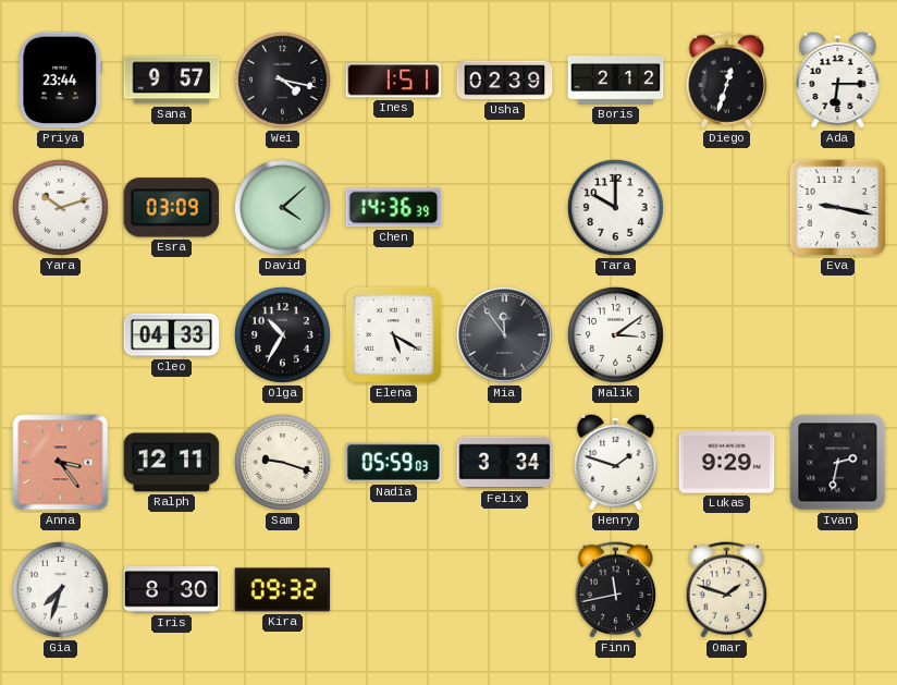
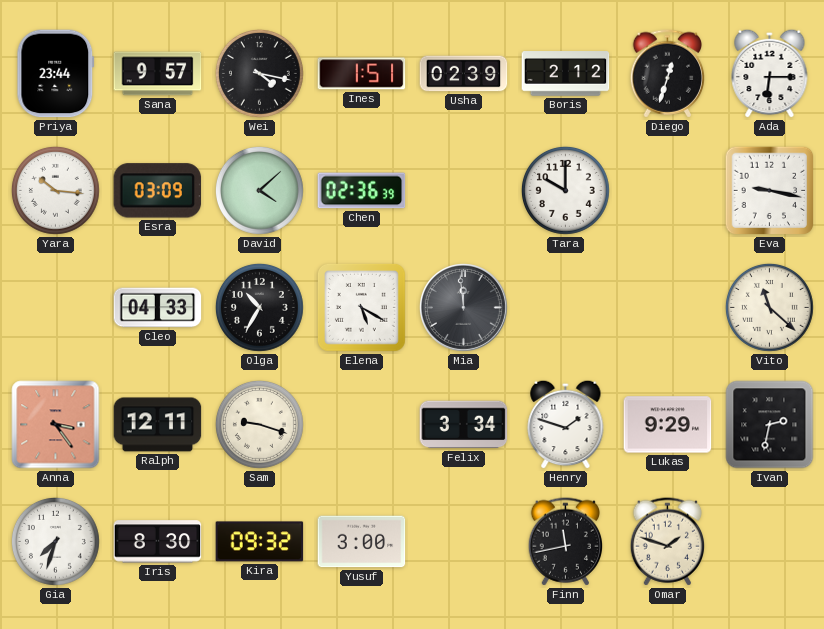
Yara: 10:12 -> 10:16 (55, 190)
Chen: 14:36 -> 02:36 (362, 191)
Mia: 11:54 -> 11:59 (463, 307)
Malik: 3:09 -> none (615, 334)
Vito: none -> 11:22 (769, 307)
Nadia: 05:59 -> none (394, 463)
Yusuf: none -> 3:00 (362, 542)
